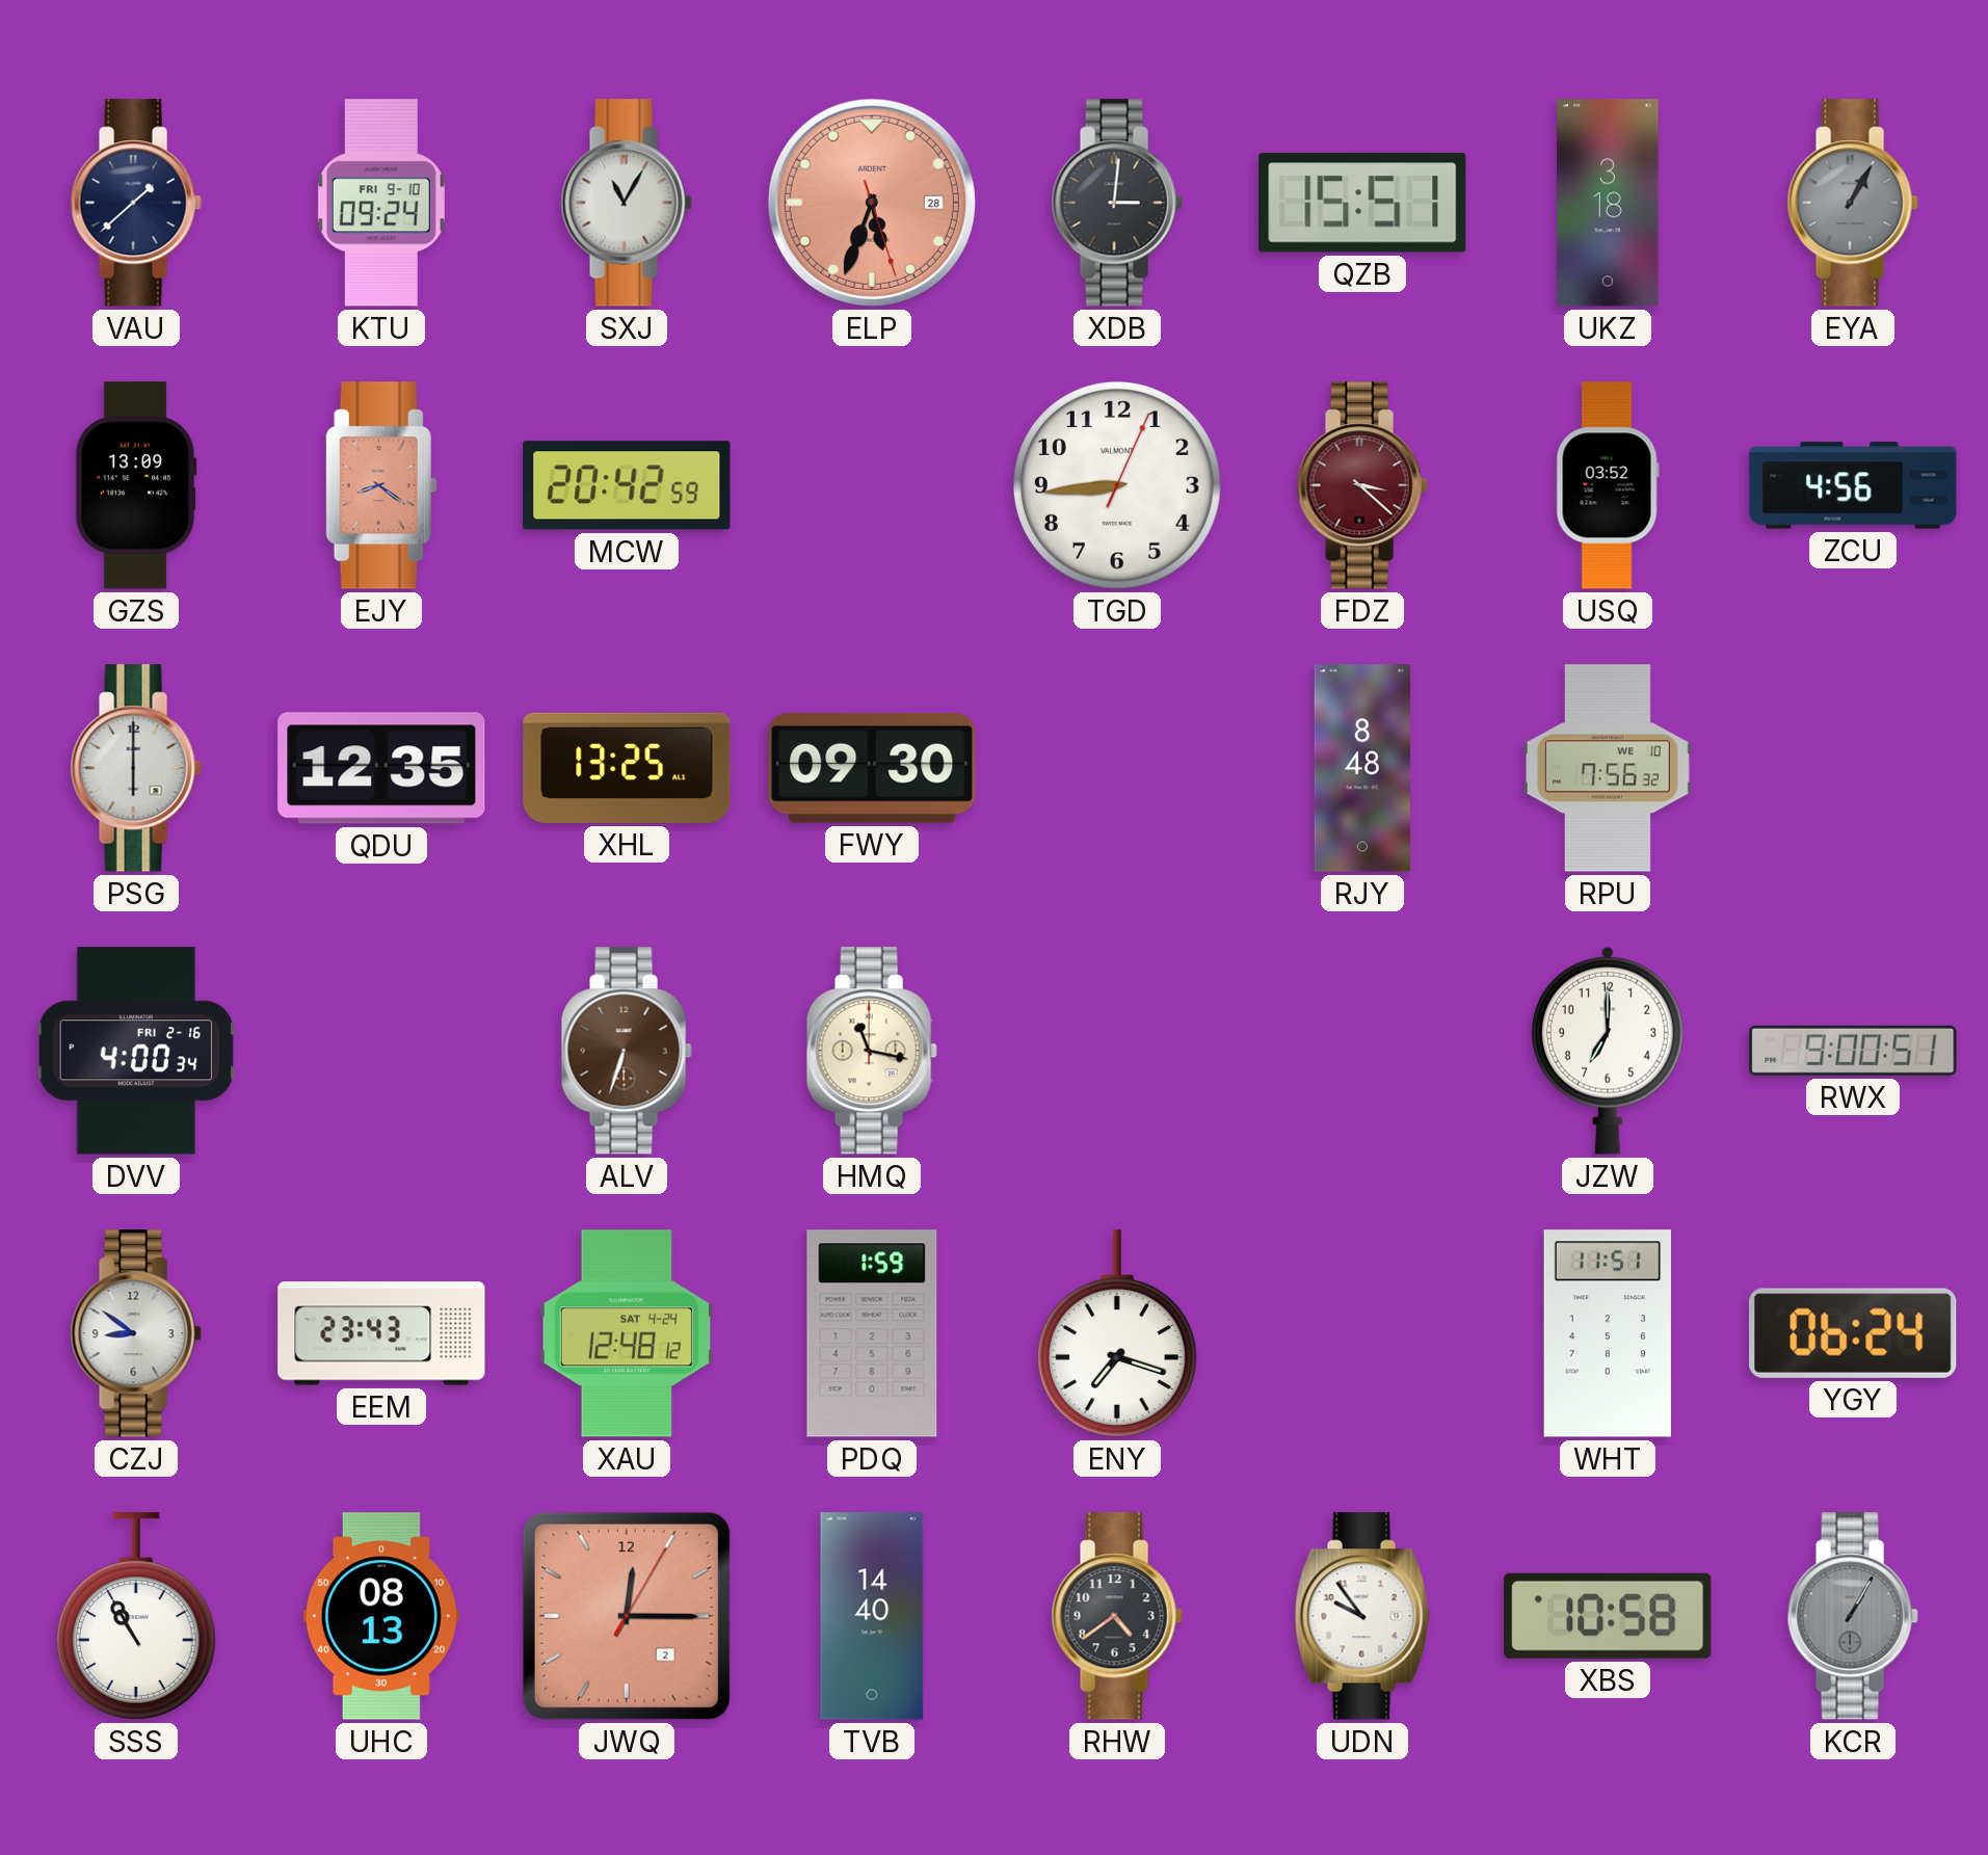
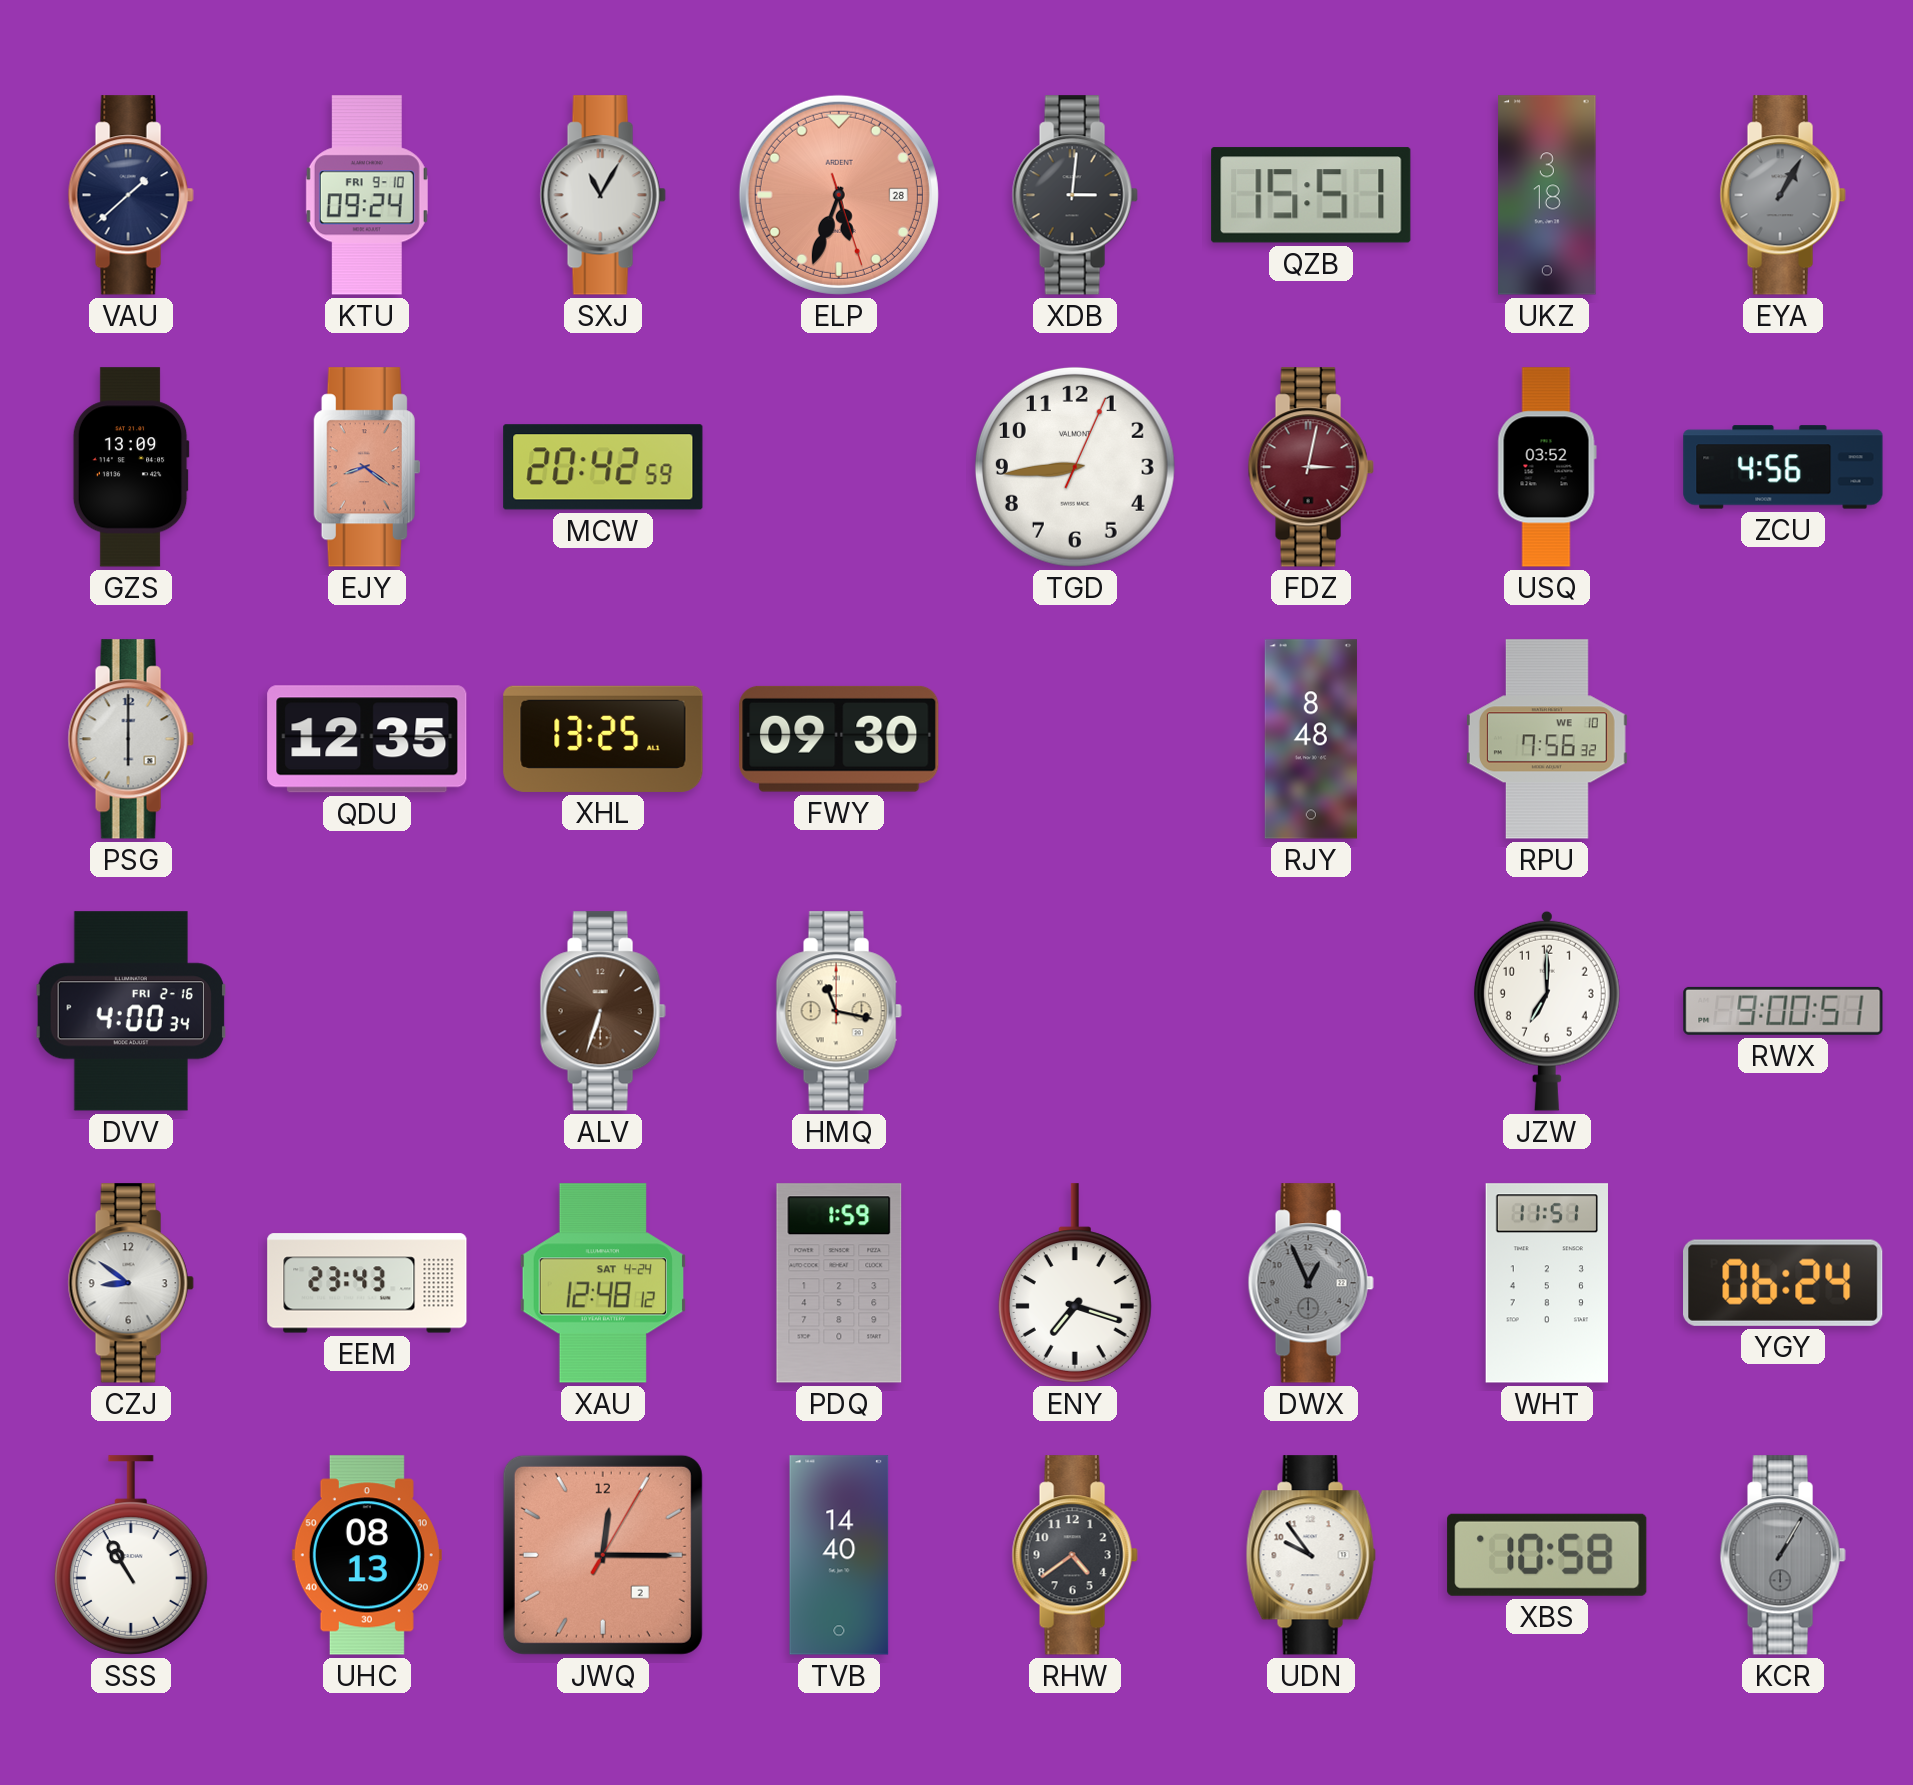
FDZ: 3:22 -> 3:02 (1311, 467)
DWX: none -> 12:56 (1311, 1283)
